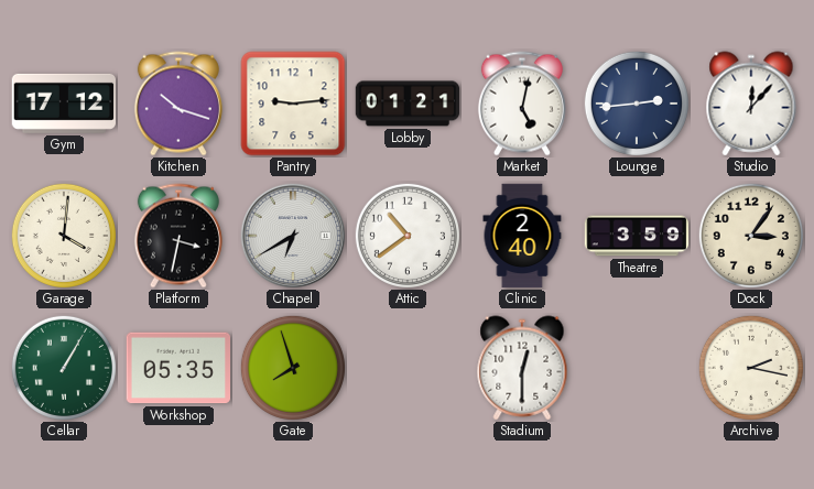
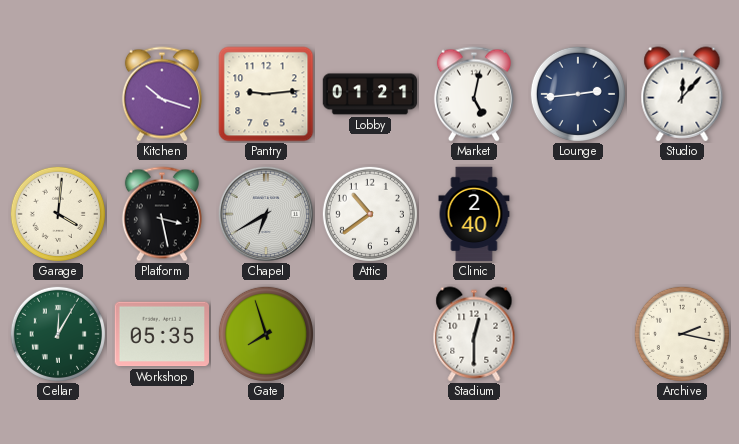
Gym: 17:12 -> none (63, 104)
Platform: 3:32 -> 3:28 (162, 214)
Theatre: 3:59 -> none (637, 236)
Dock: 3:06 -> none (751, 236)
Cellar: 1:05 -> 12:05 (58, 334)
